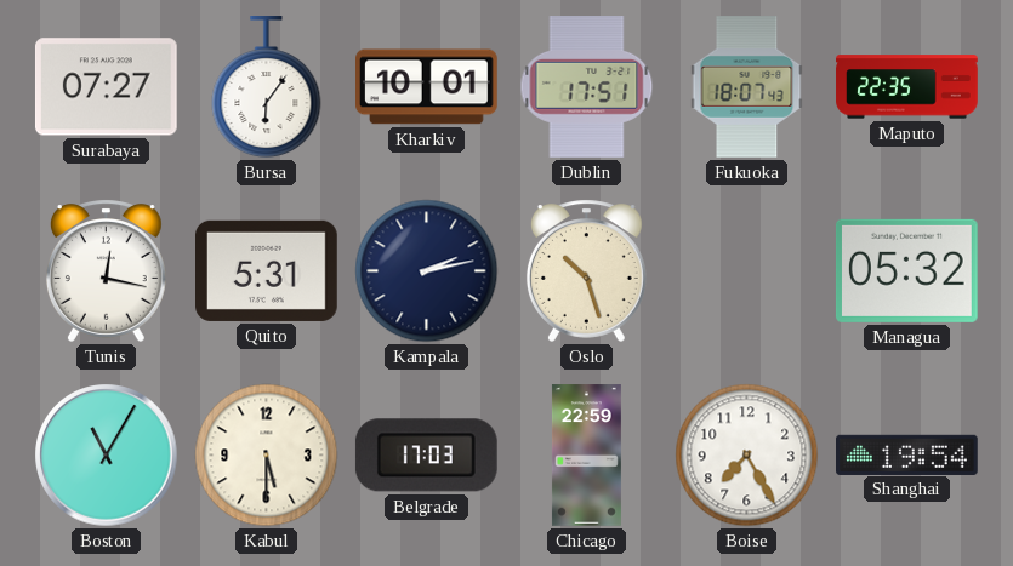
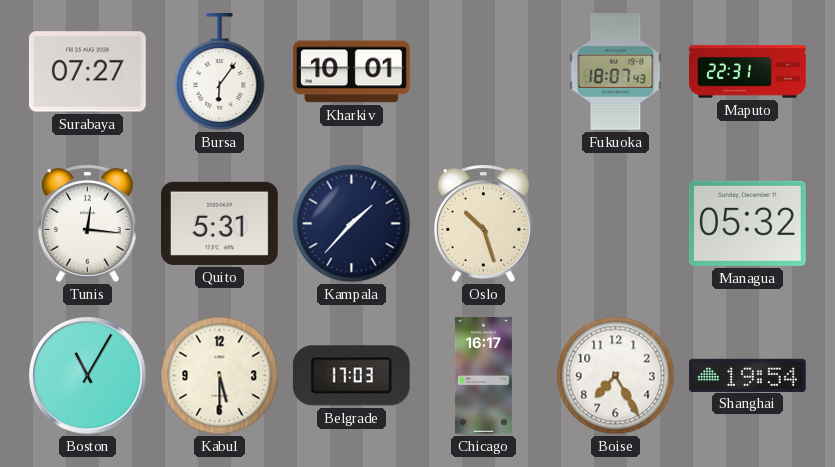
Dublin: 17:51 -> none (587, 87)
Maputo: 22:35 -> 22:31 (748, 72)
Tunis: 12:17 -> 12:16 (87, 223)
Kampala: 2:13 -> 1:37 (352, 224)
Chicago: 22:59 -> 16:17 (483, 376)
